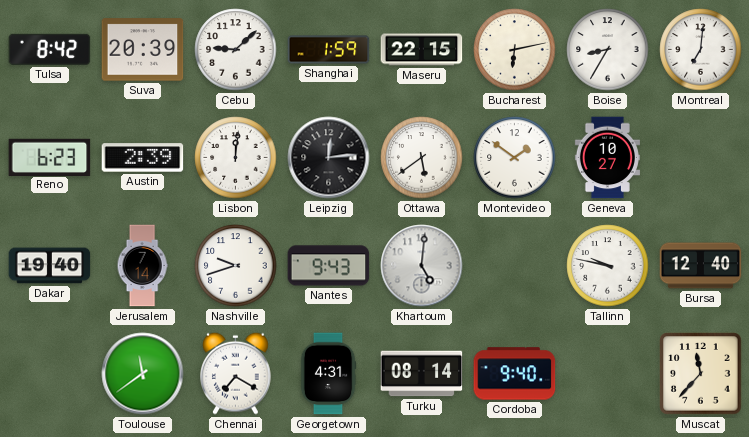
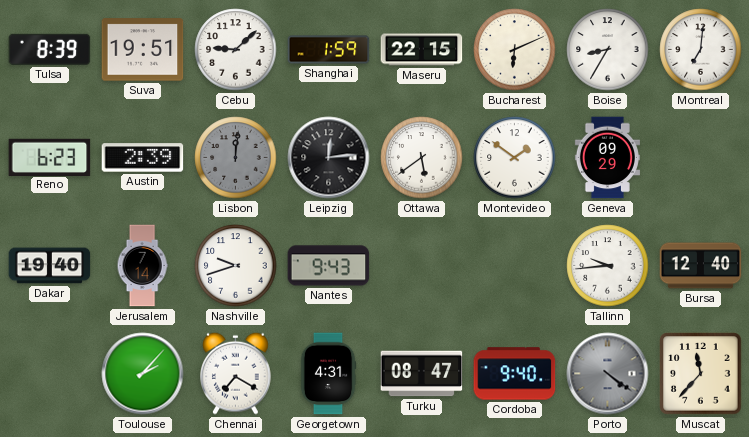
Tulsa: 8:42 -> 8:39 (50, 49)
Suva: 20:39 -> 19:51 (143, 50)
Bucharest: 6:13 -> 6:11 (515, 50)
Lisbon dial: white -> grey (236, 158)
Geneva: 10:27 -> 09:29 (607, 158)
Khartoum: 5:01 -> none (422, 266)
Tallinn: 9:47 -> 9:44 (608, 266)
Toulouse: 11:39 -> 2:07 (143, 374)
Turku: 08:14 -> 08:47 (422, 374)
Porto: none -> 4:21 (608, 374)
